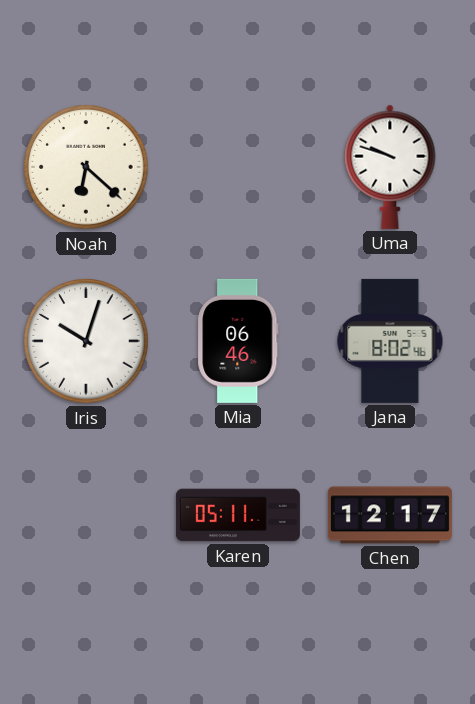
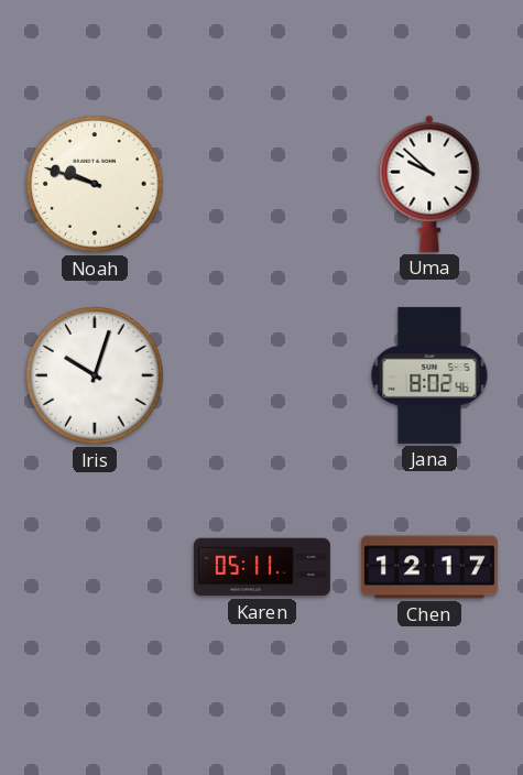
Noah: 6:22 -> 9:48 (95, 184)
Uma: 9:48 -> 9:52 (429, 184)
Mia: 06:46 -> none (238, 341)
